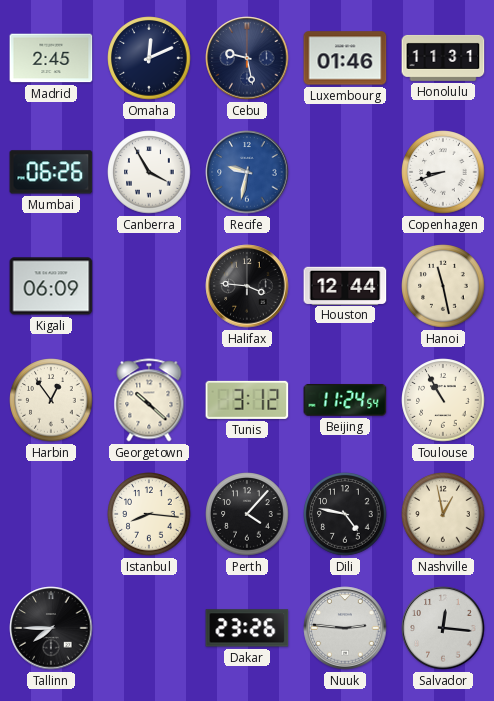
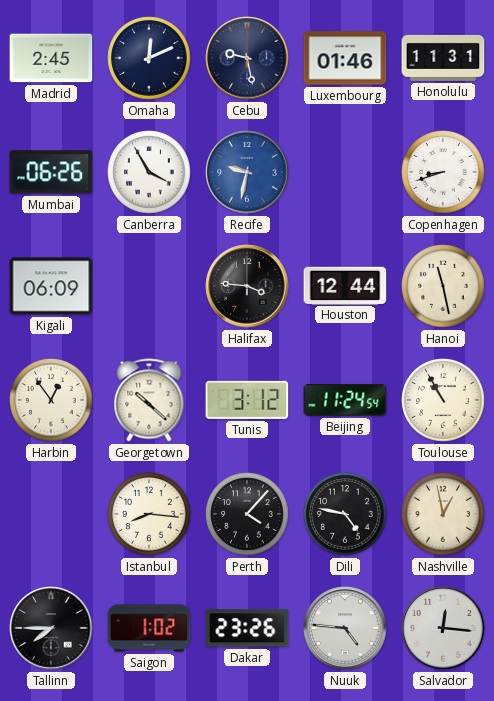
Saigon: none -> 1:02 (149, 628)
Nuuk: 2:46 -> 4:46 (345, 628)
